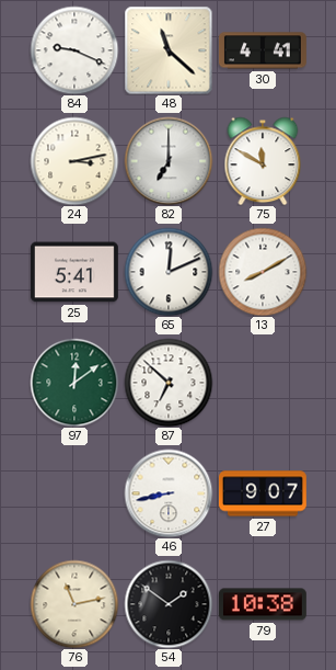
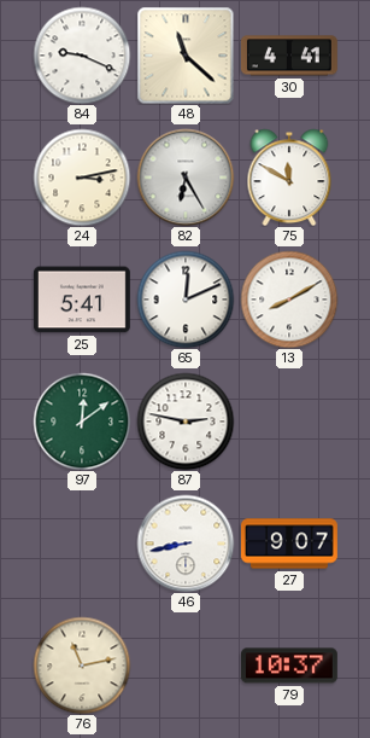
82: 7:00 -> 6:25 (186, 178)
87: 6:52 -> 2:47 (186, 422)
54: 1:51 -> none (169, 604)
79: 10:38 -> 10:37 (289, 666)
